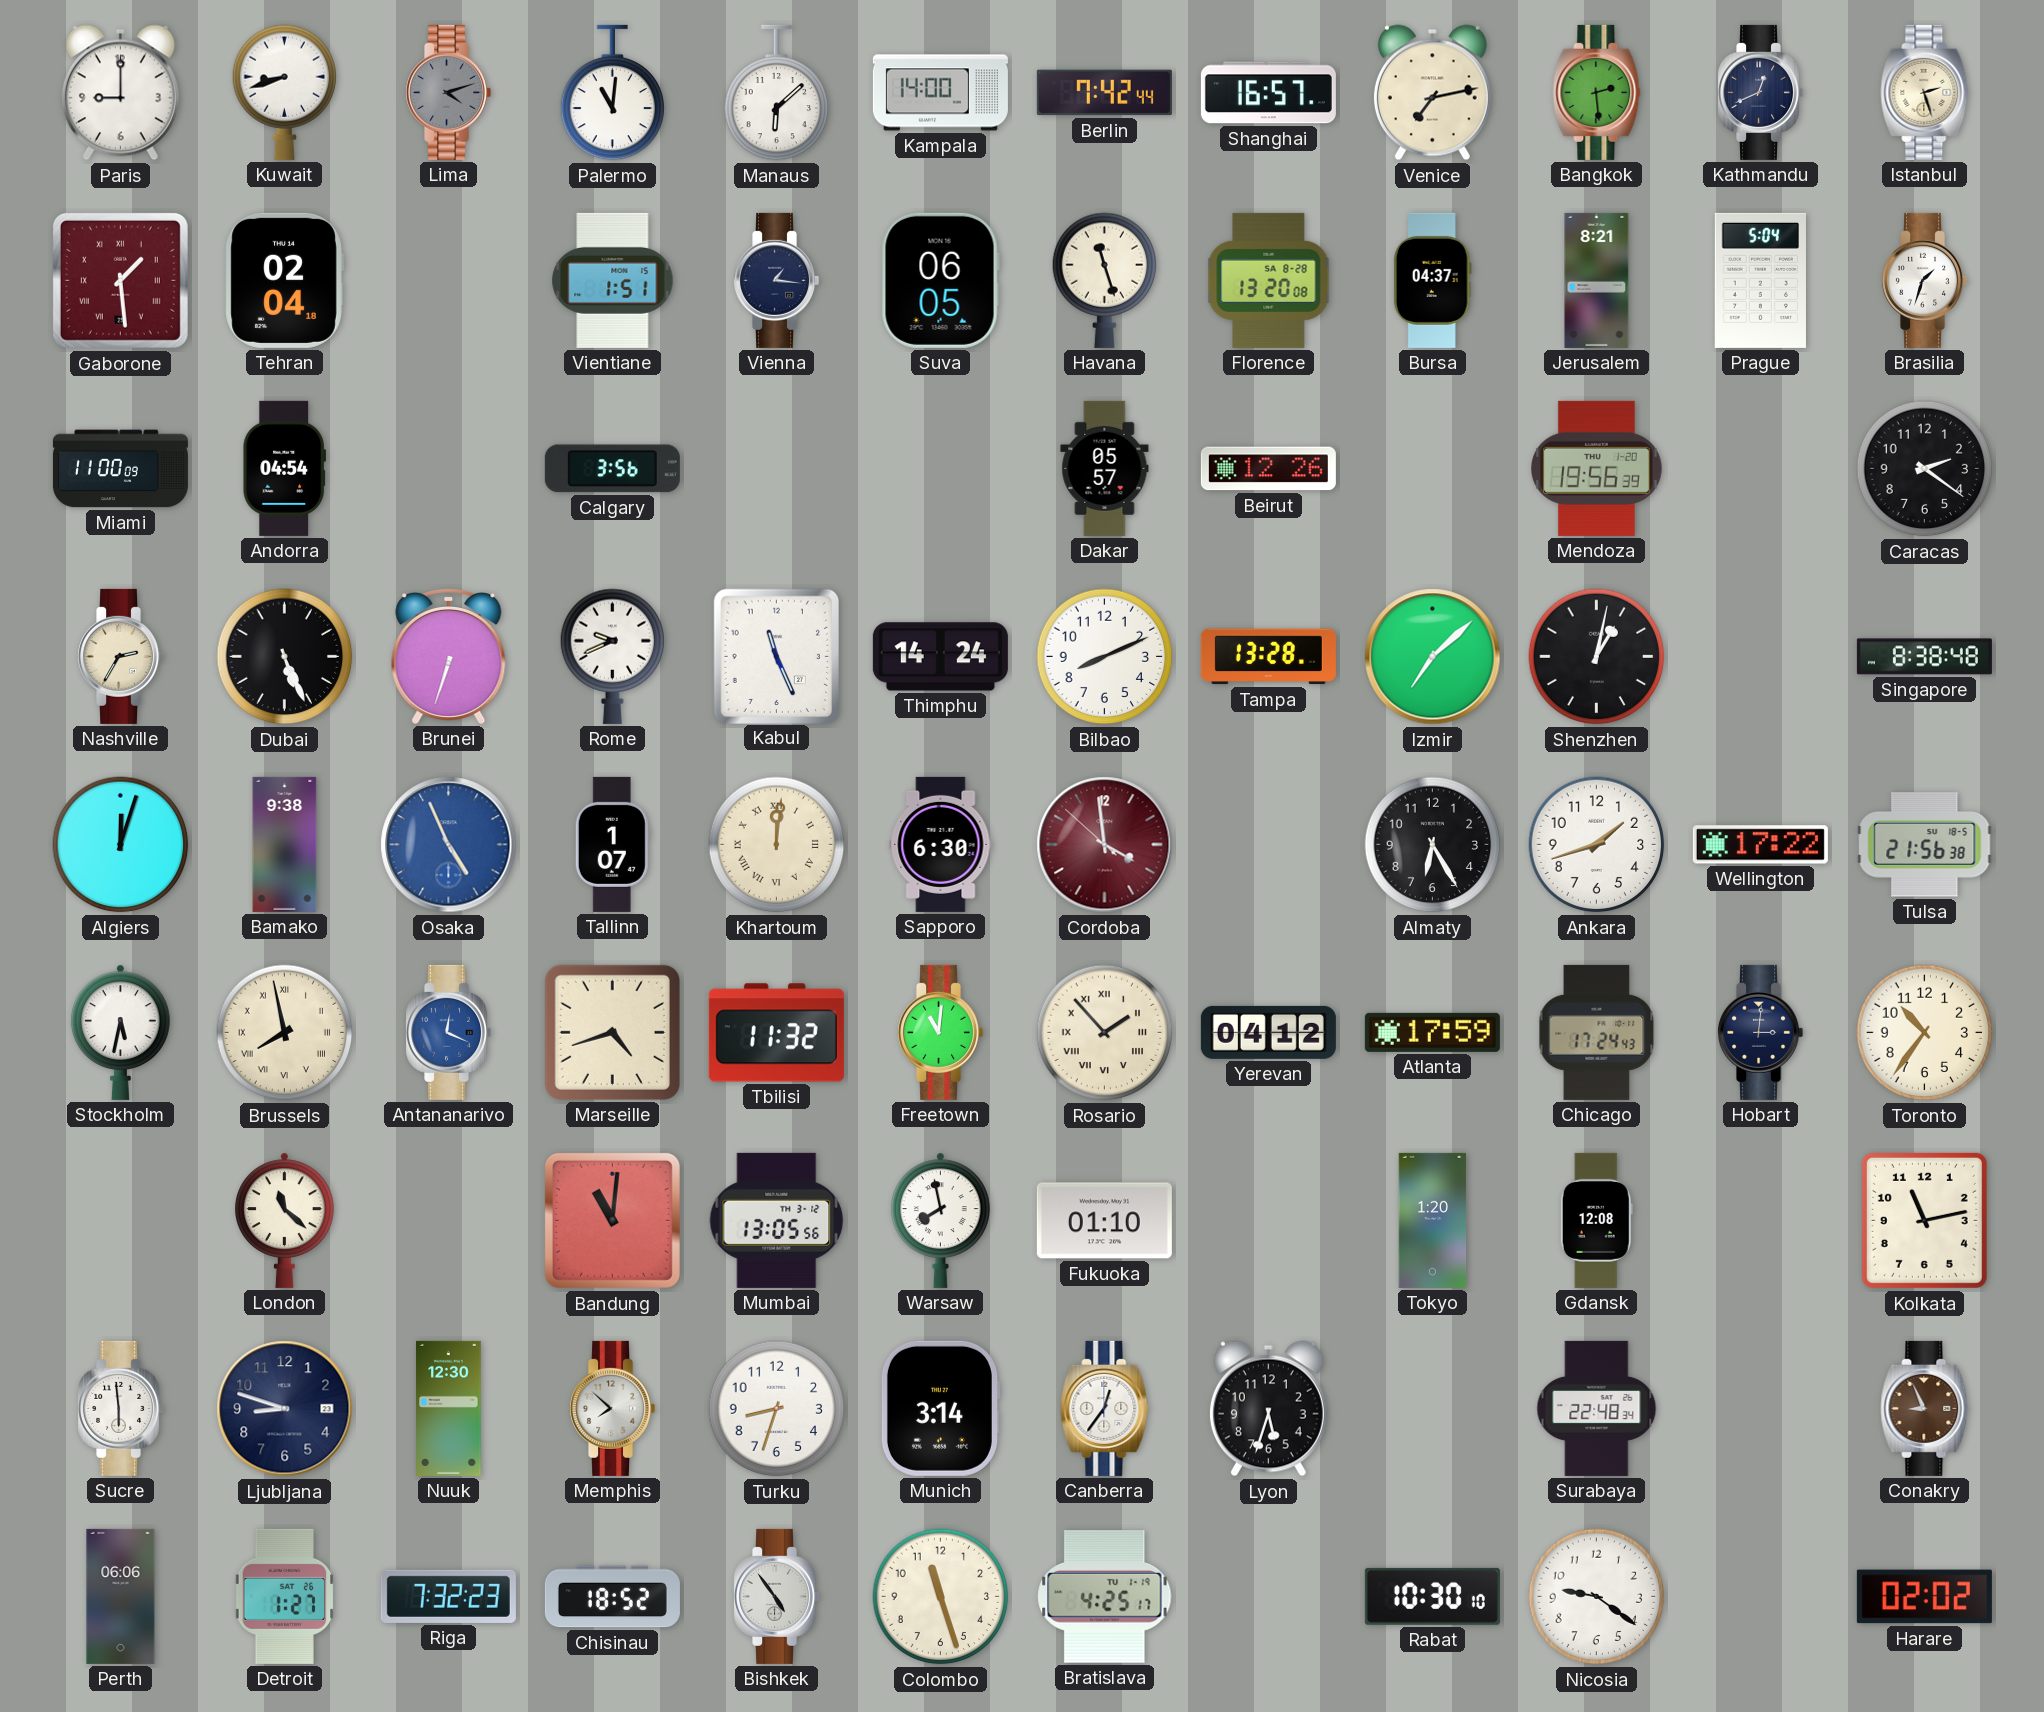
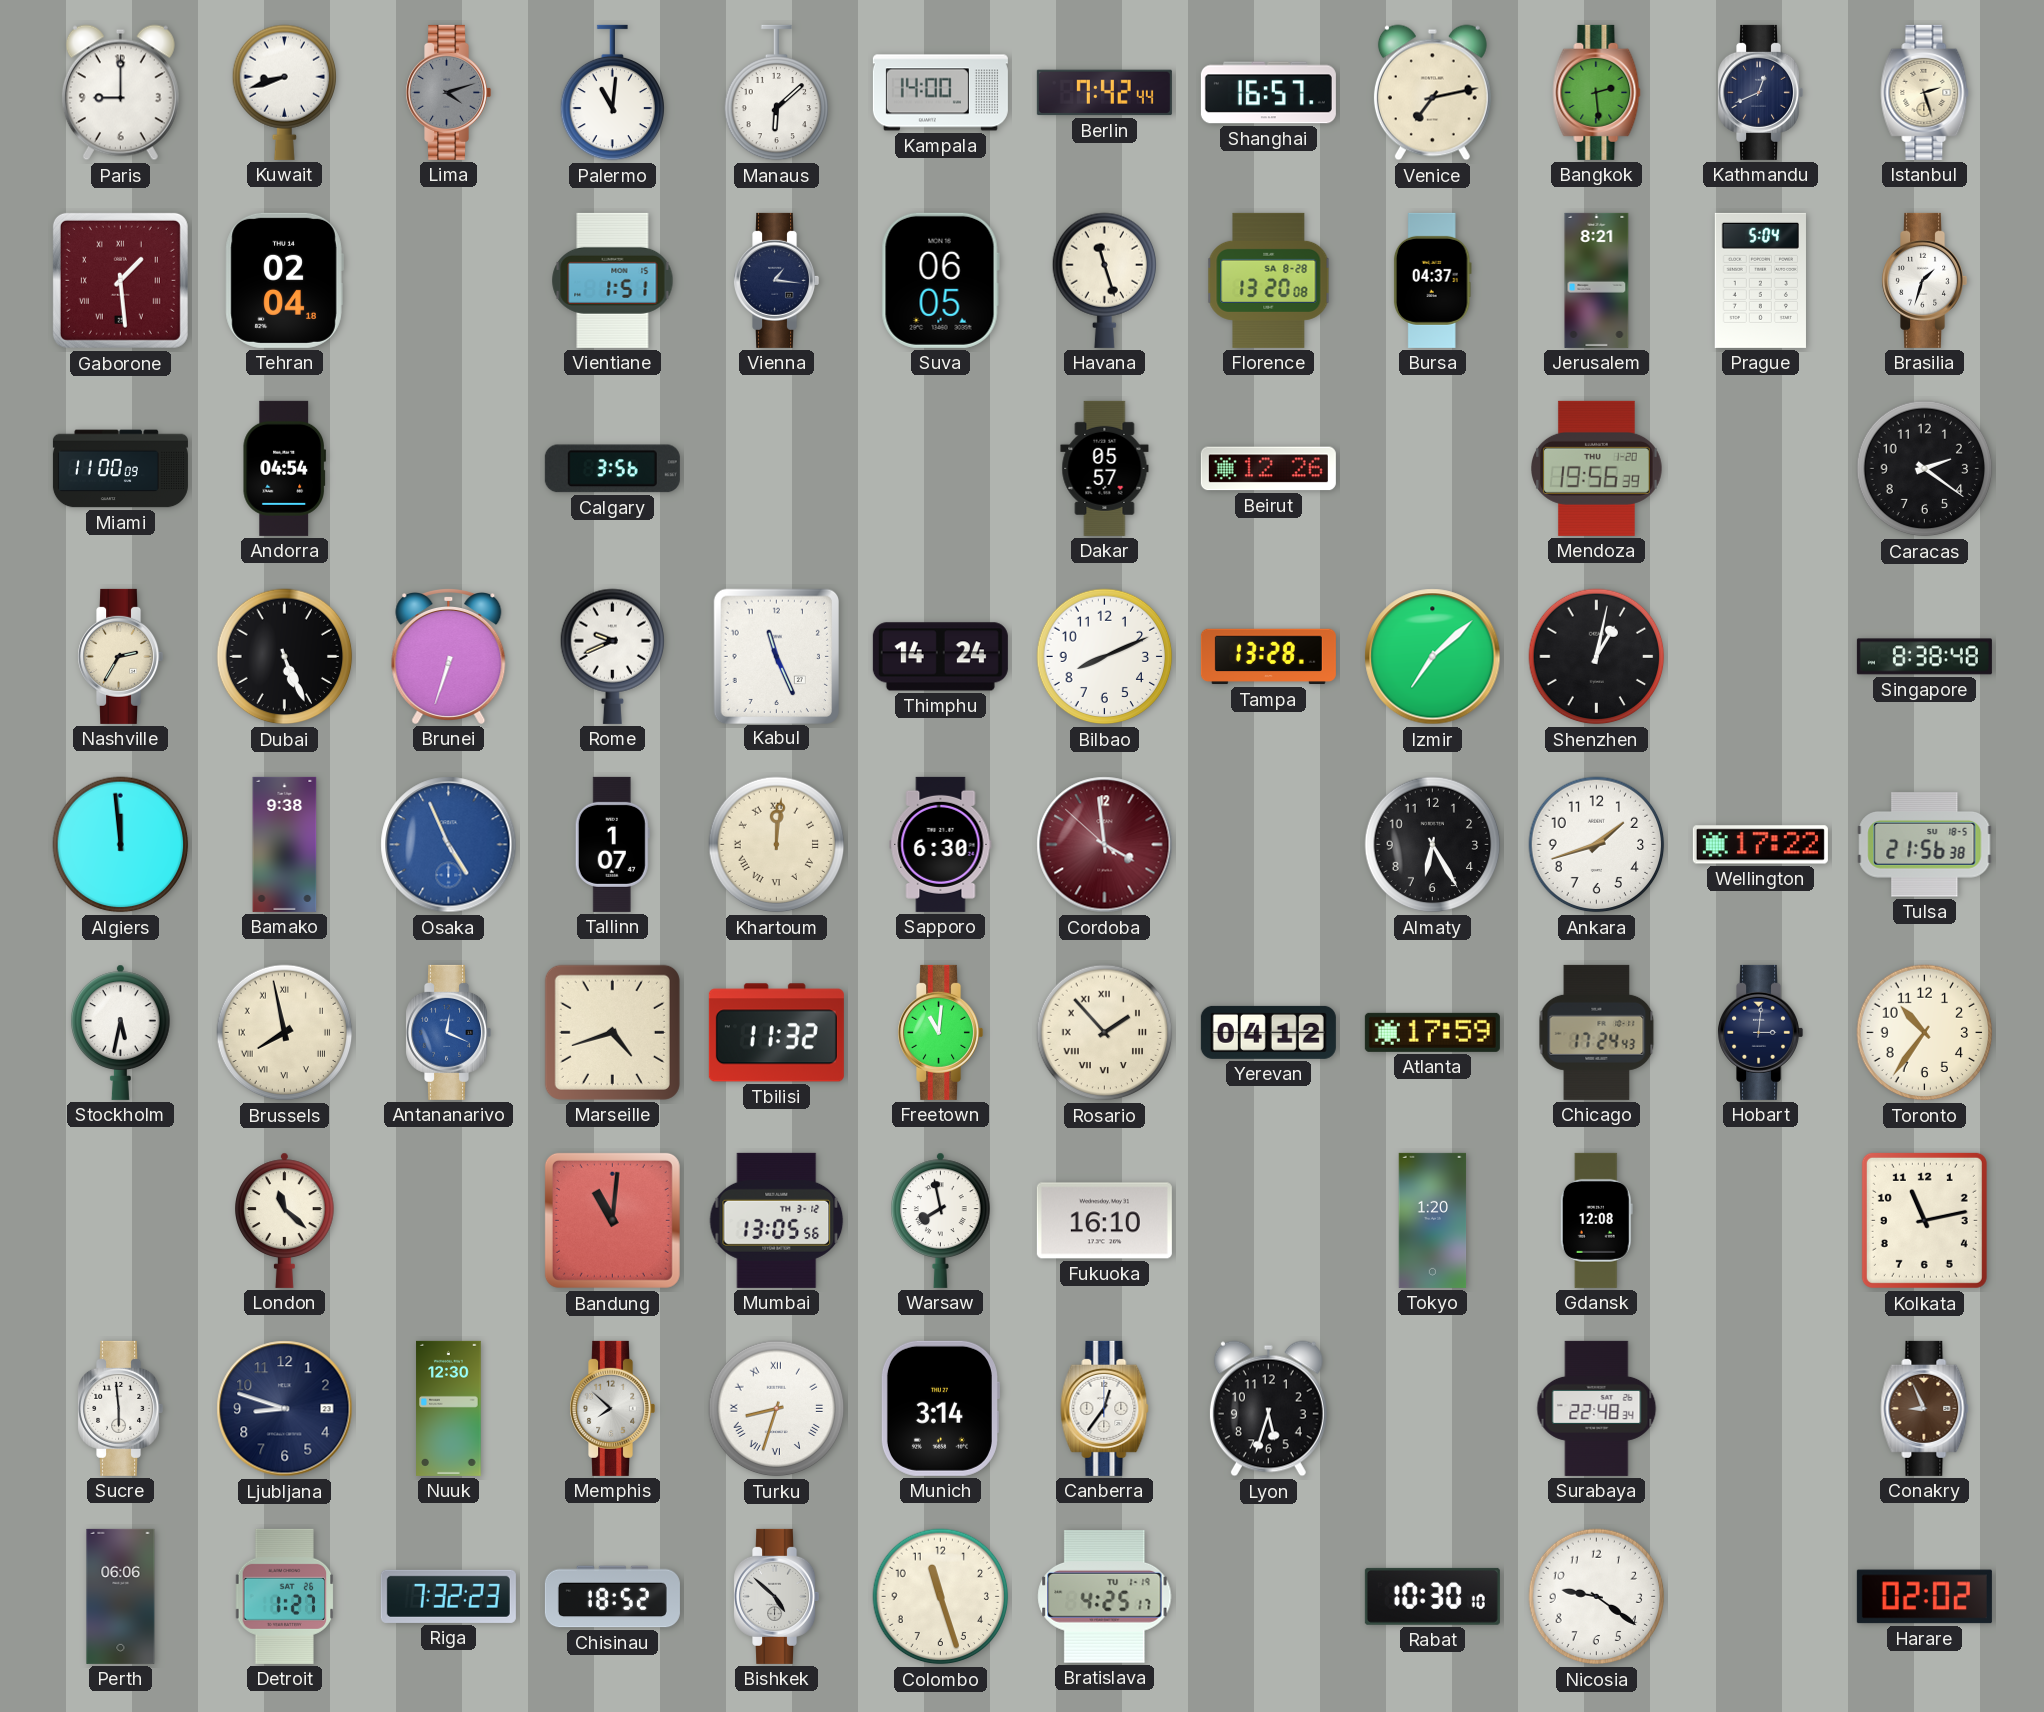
Algiers: 12:03 -> 11:59 (121, 845)
Fukuoka: 01:10 -> 16:10 (1104, 1221)
Turku numerals: Arabic -> Roman (777, 1409)
Bishkek: 4:54 -> 4:52 (777, 1596)
